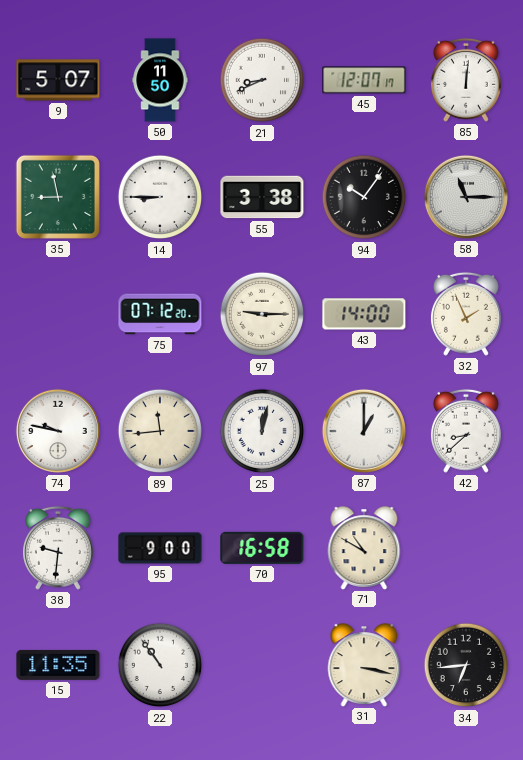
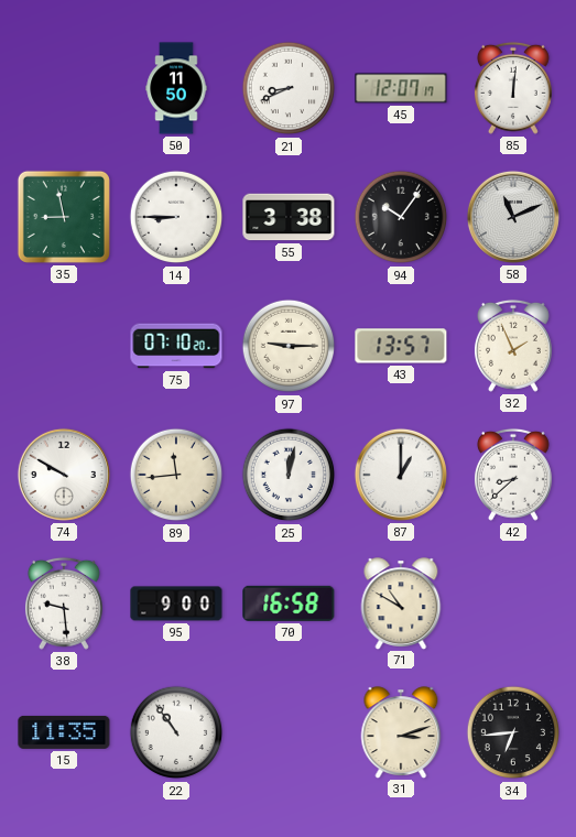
9: 5:07 -> none (58, 80)
58: 11:15 -> 11:11 (513, 217)
75: 07:12 -> 07:10 (176, 346)
43: 14:00 -> 13:57 (401, 346)
74: 9:47 -> 9:50 (64, 475)
38: 9:31 -> 9:29 (64, 604)
31: 3:17 -> 3:12 (401, 732)
